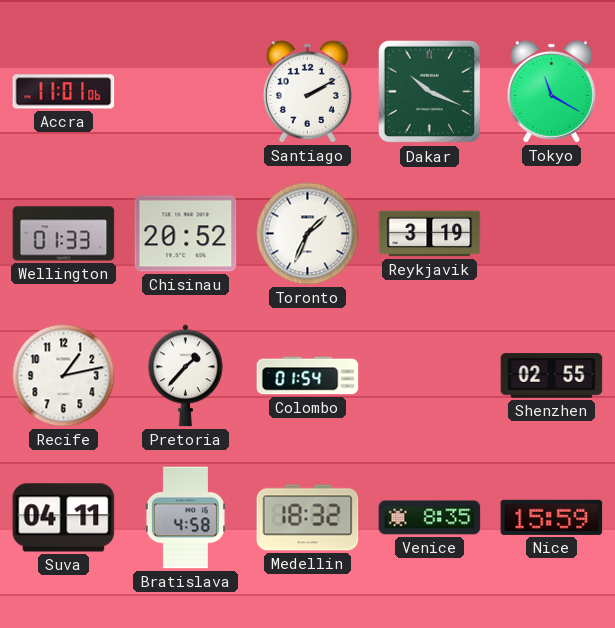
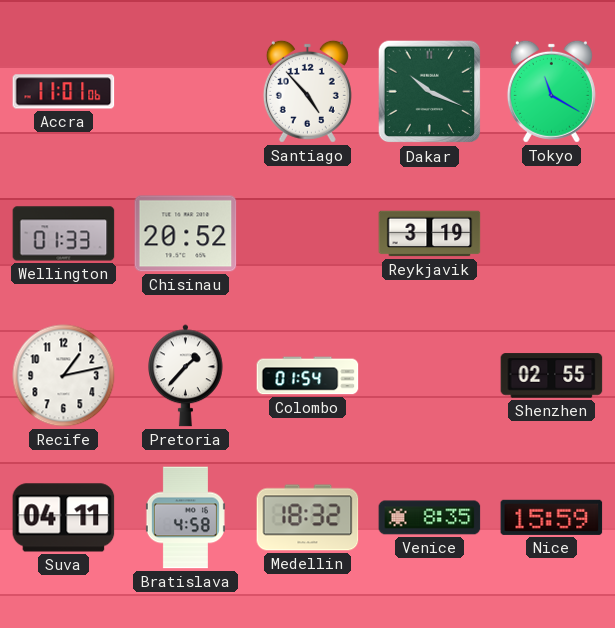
Santiago: 2:10 -> 4:53 (307, 91)
Toronto: 1:34 -> none (308, 234)
